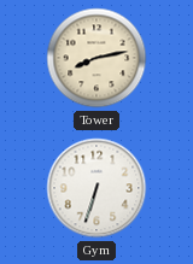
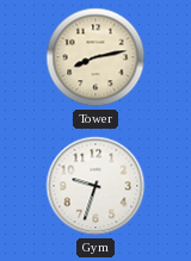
Gym: 6:33 -> 9:33 (95, 186)
